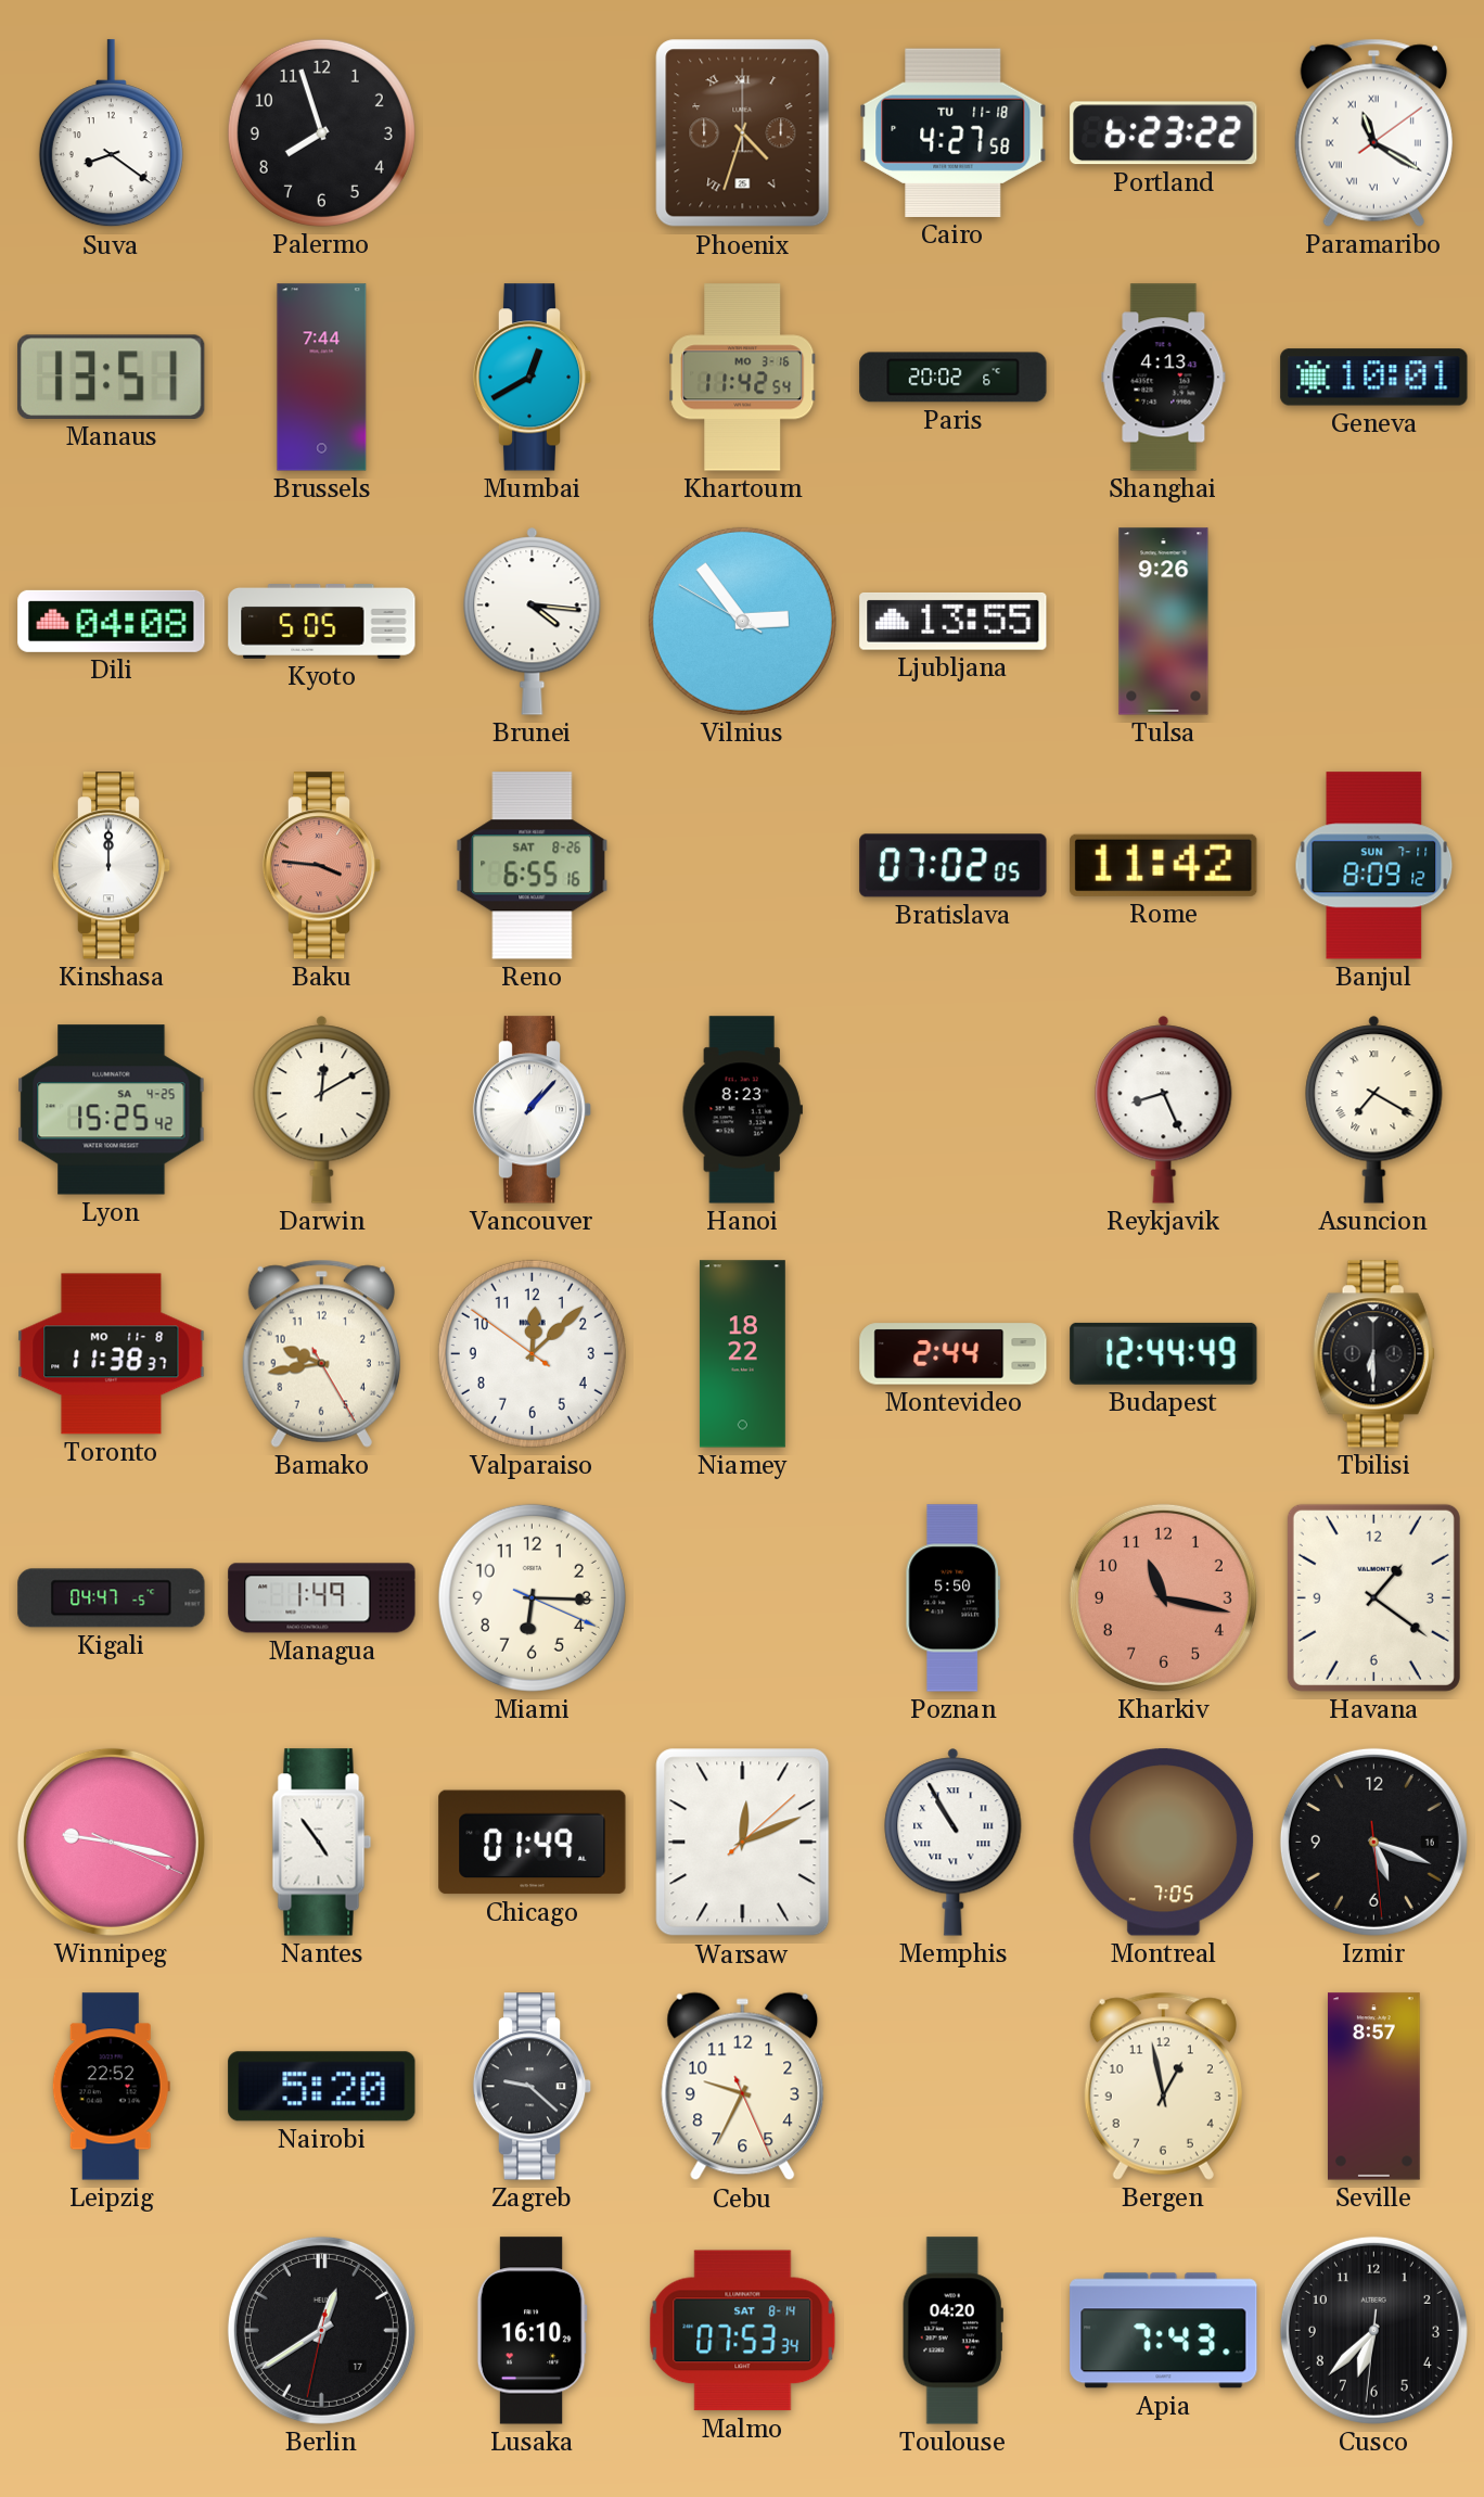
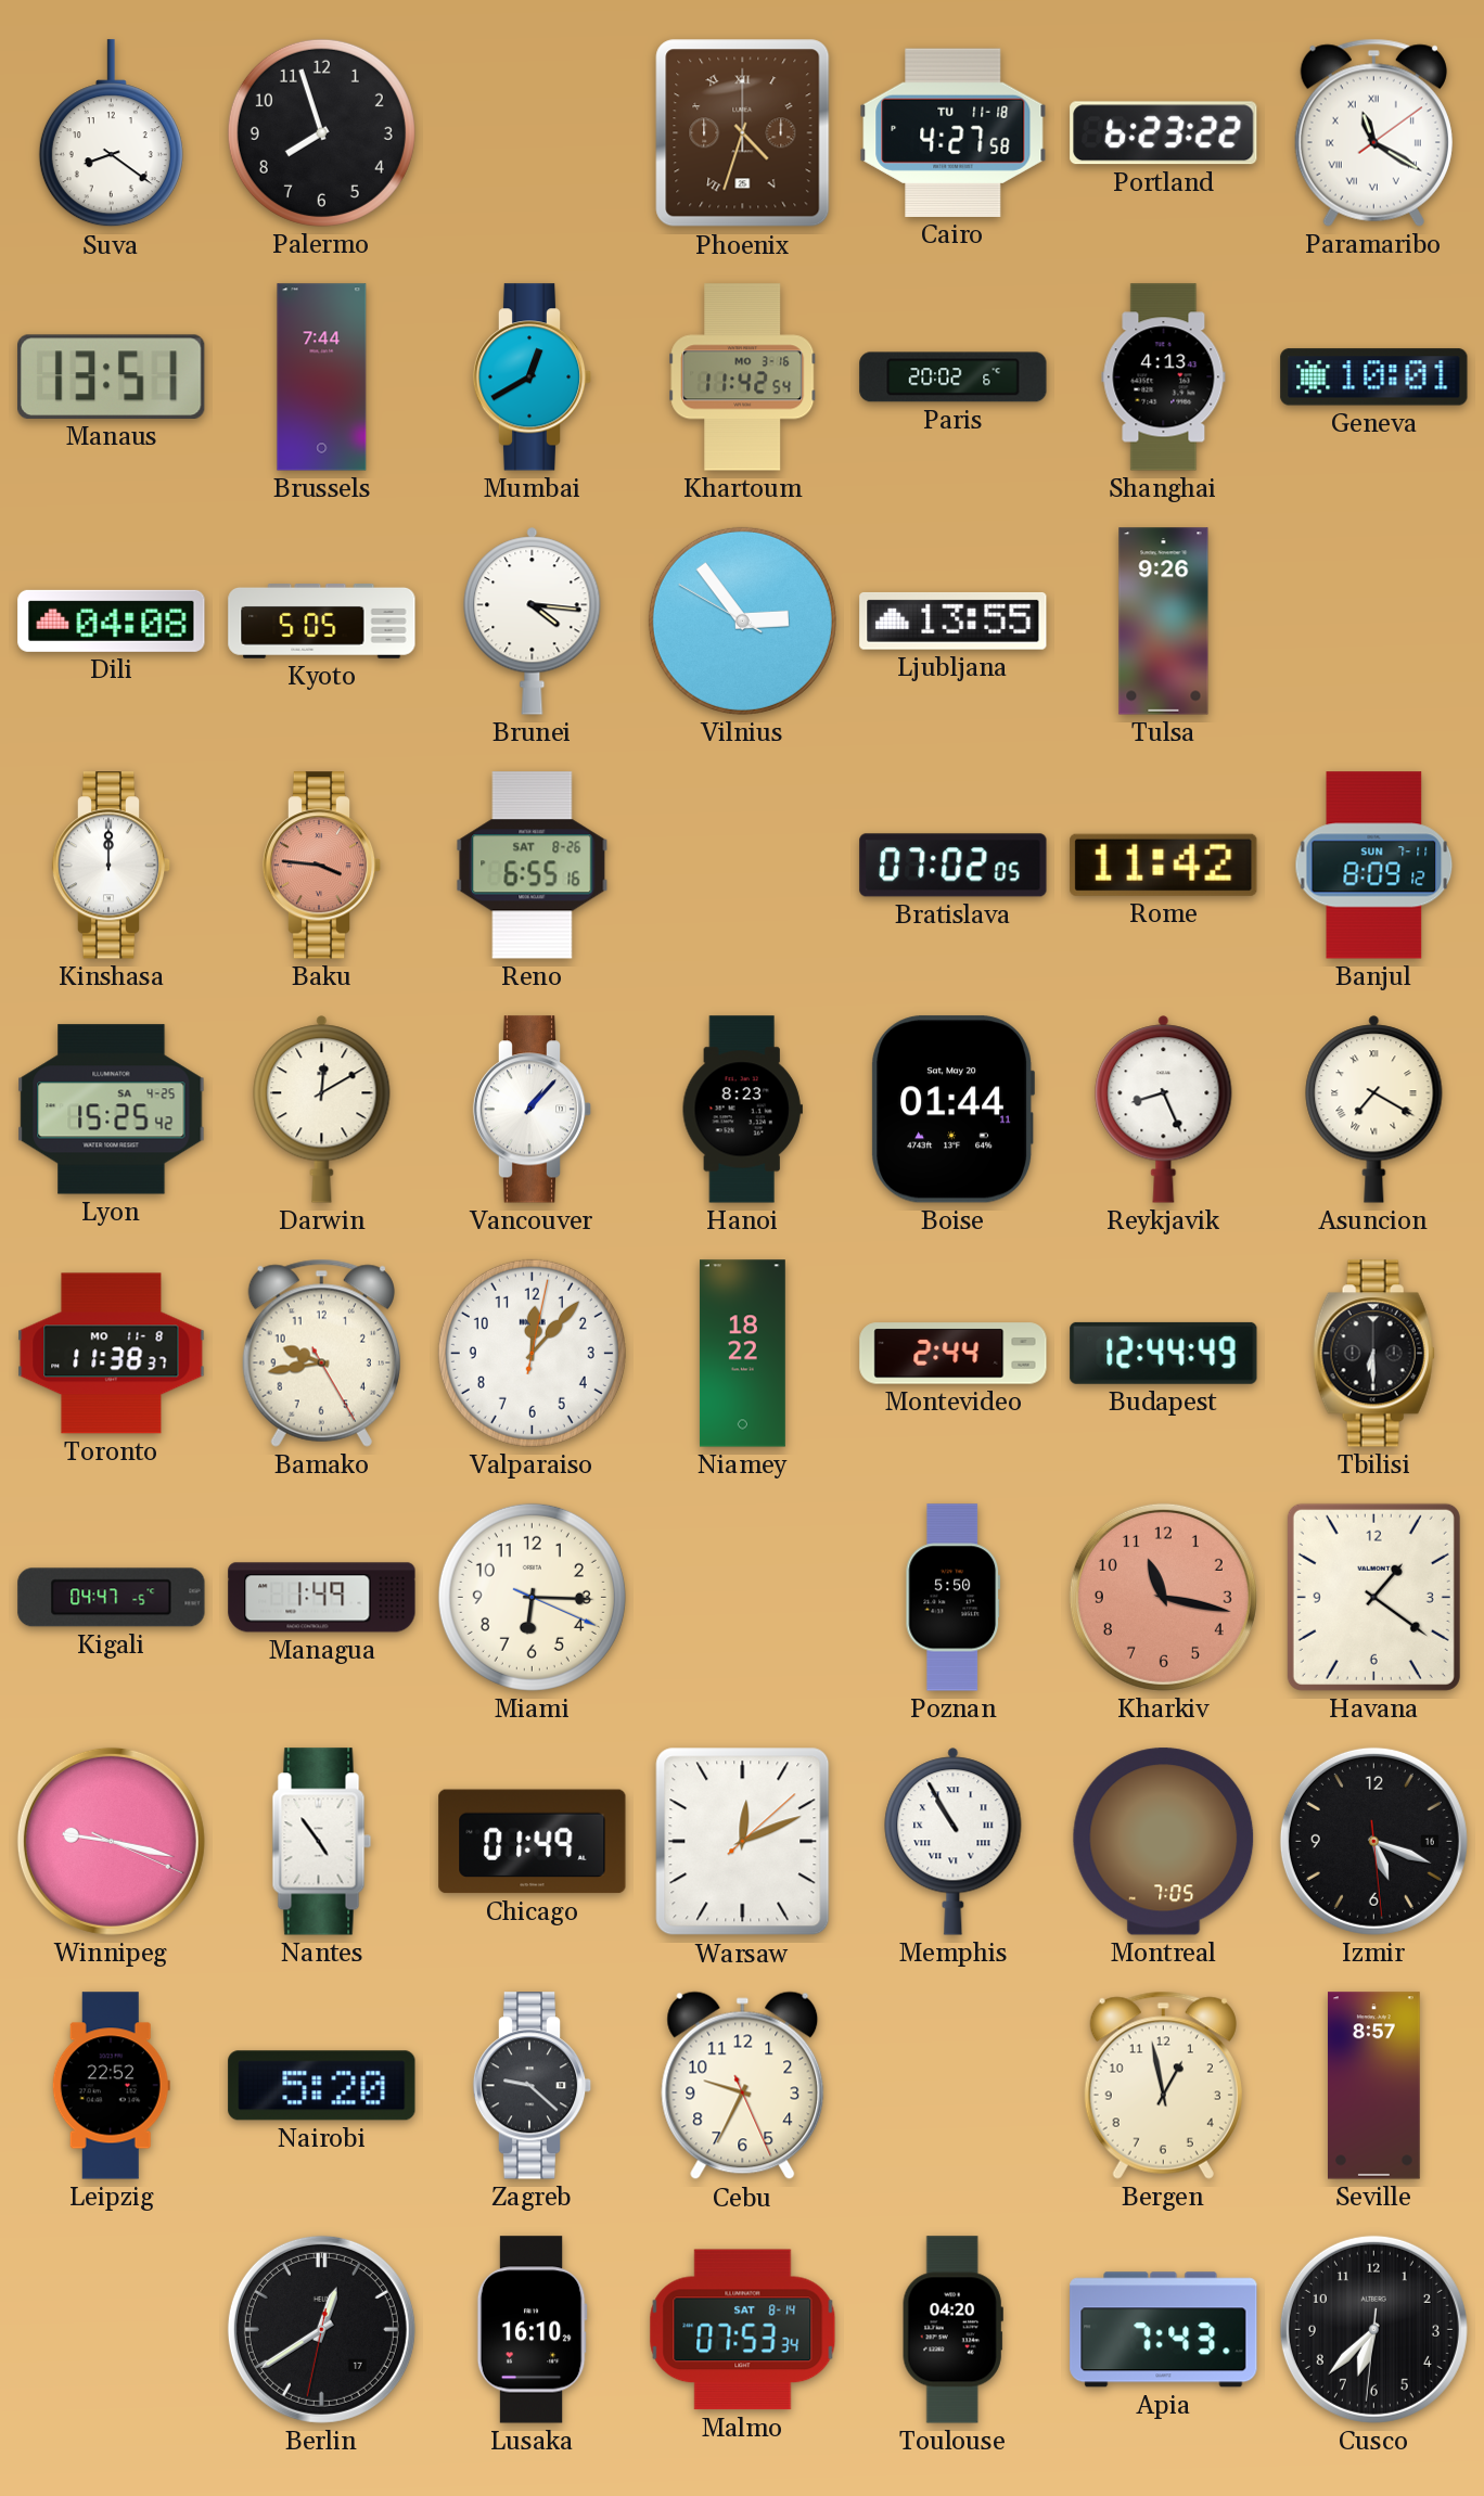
Boise: none -> 01:44 (952, 1110)
Valparaiso: 12:07:51 -> 12:07:02 (532, 1353)
